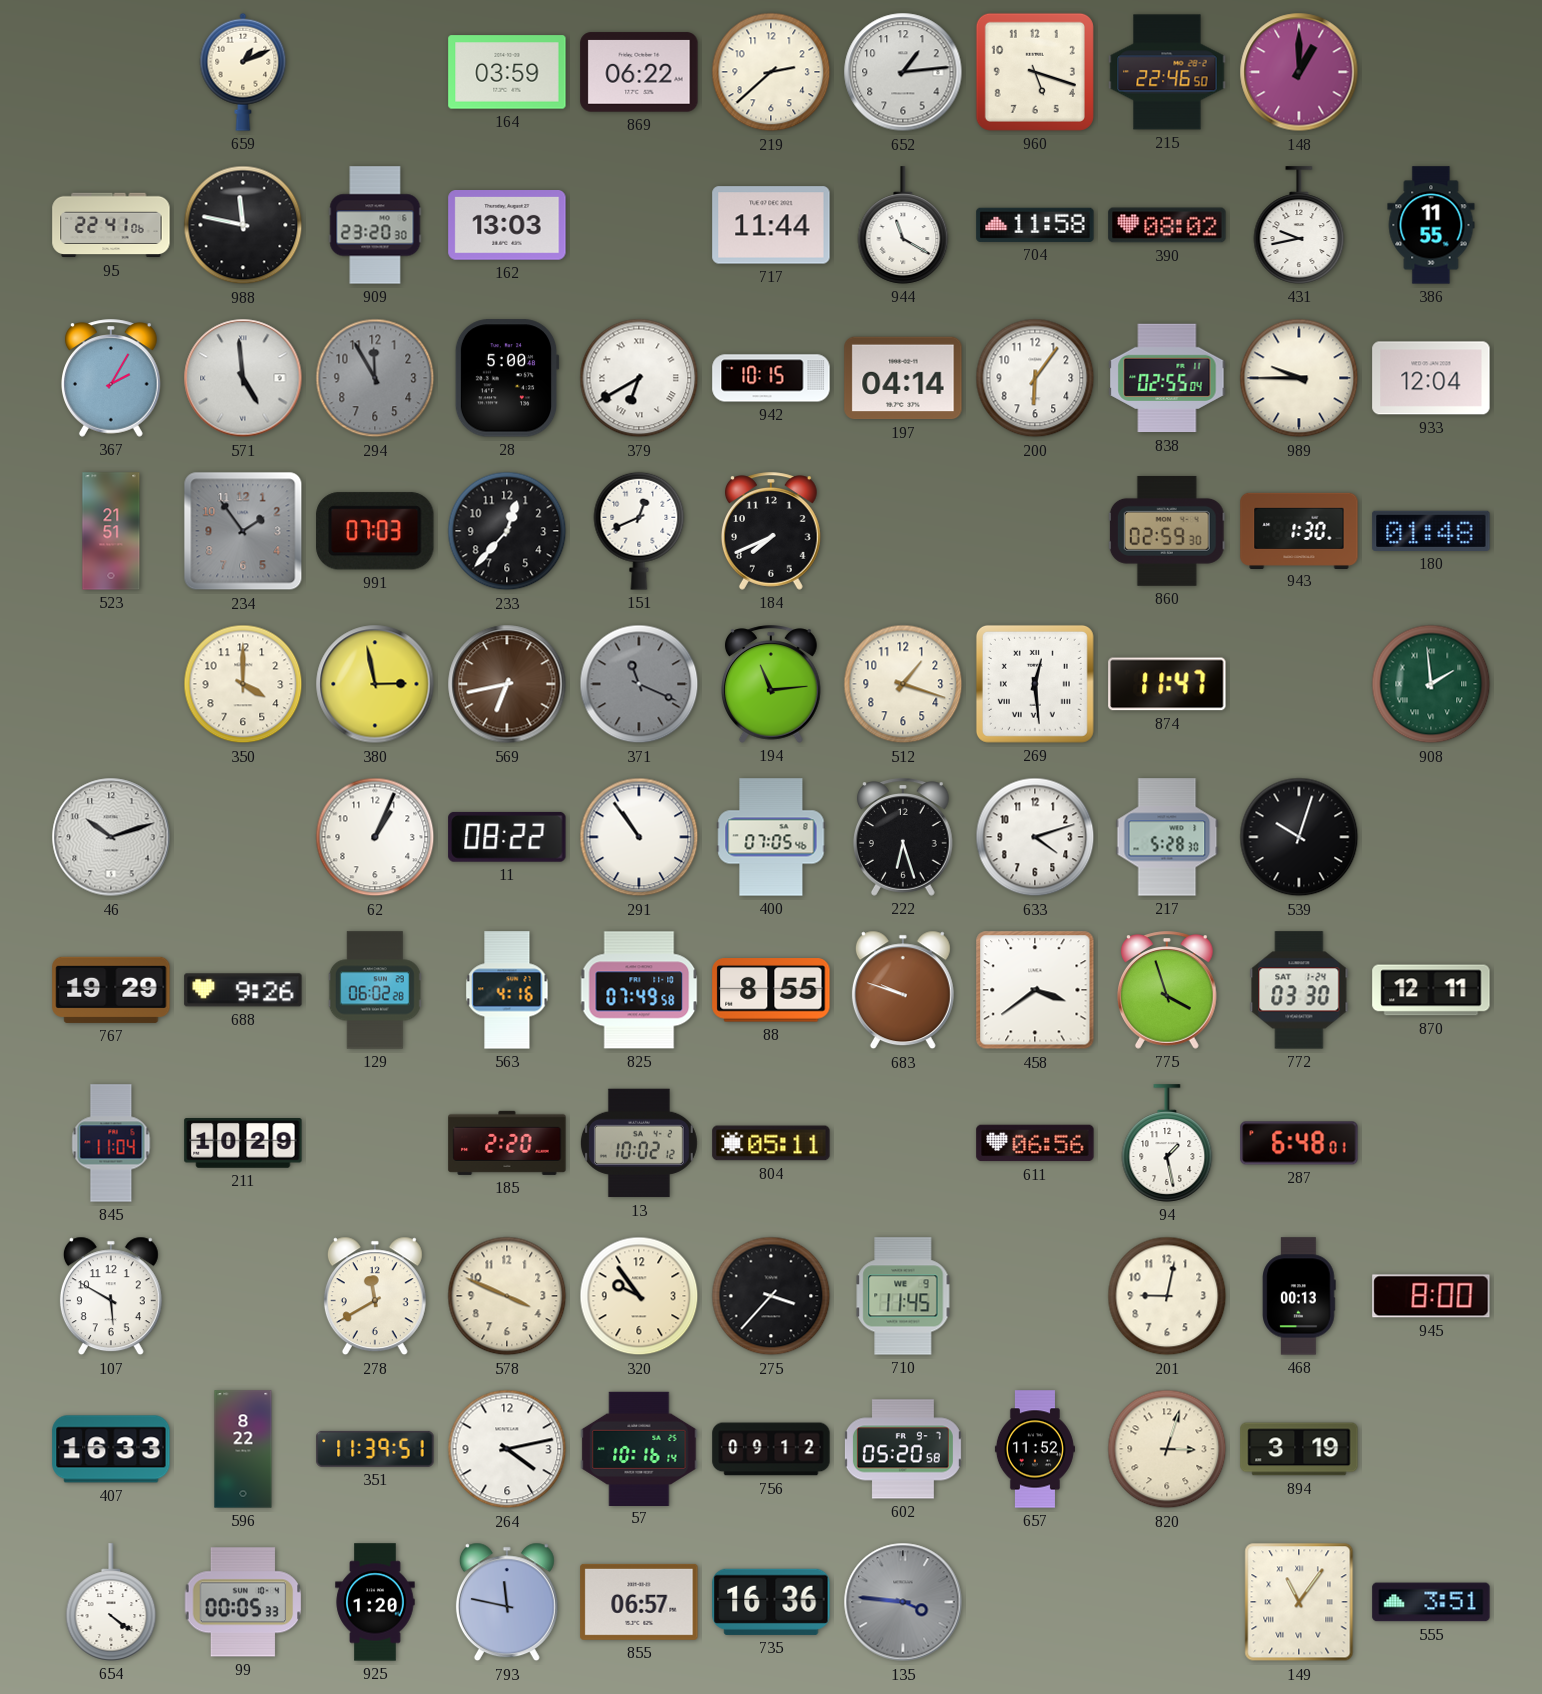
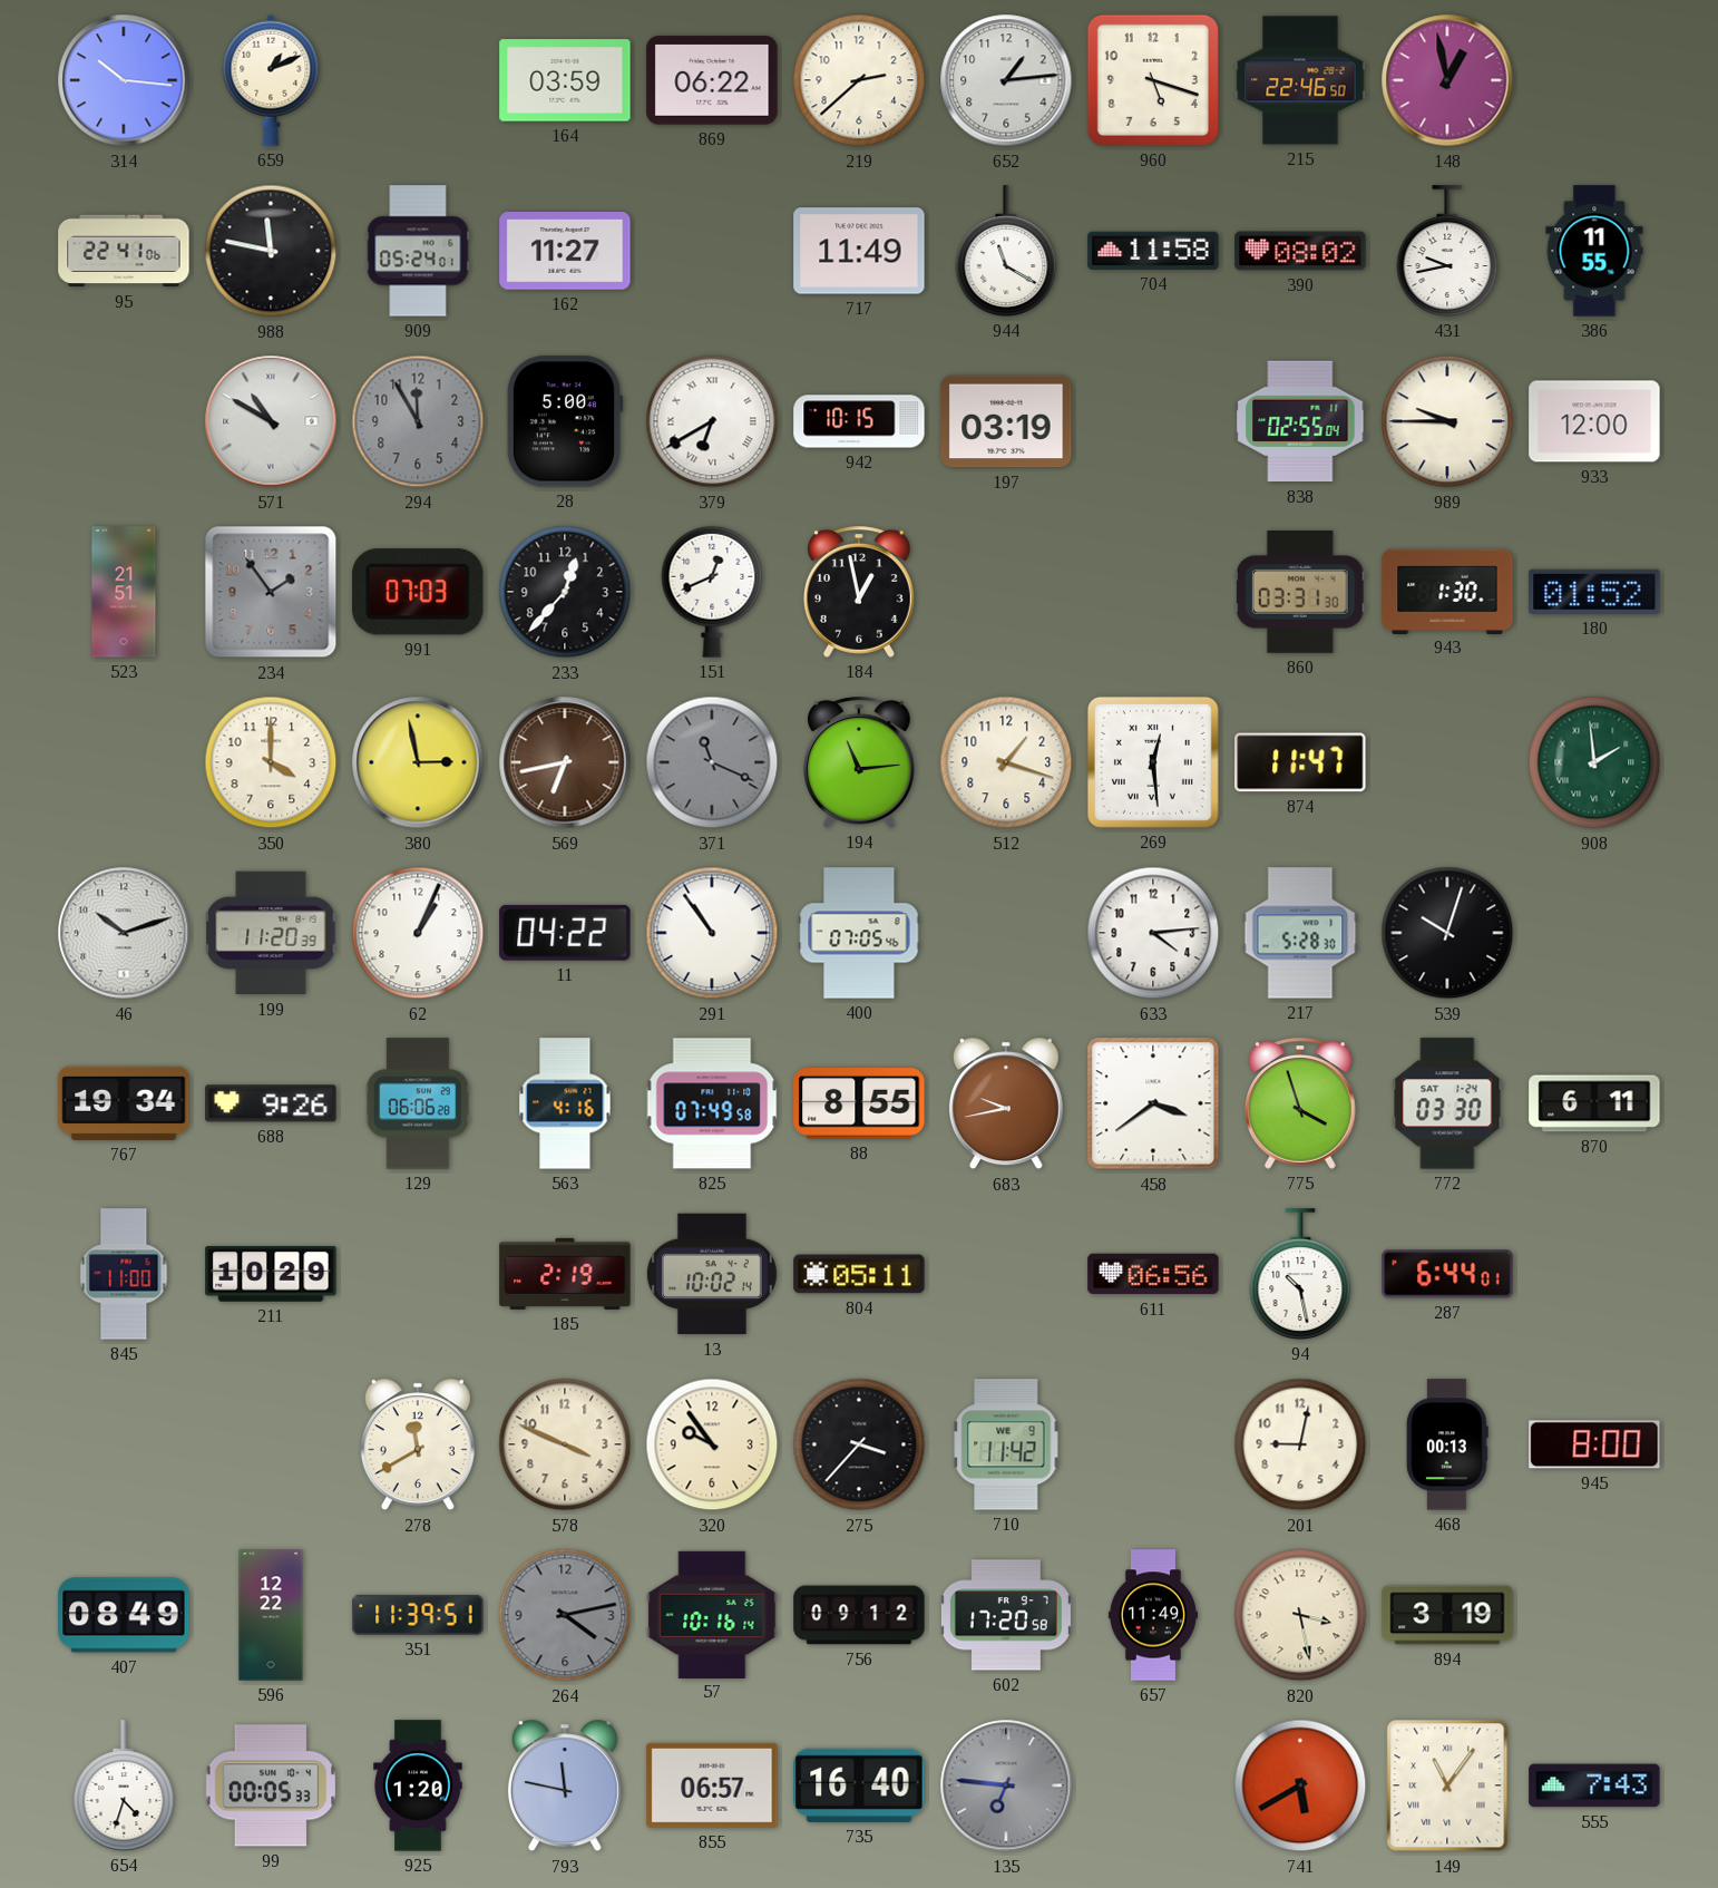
314: none -> 10:16 (124, 80)
148: 1:00 -> 12:58 (1447, 80)
909: 23:20 -> 05:24 (418, 251)
162: 13:03 -> 11:27 (565, 252)
717: 11:44 -> 11:49 (859, 251)
367: 2:05 -> none (112, 378)
571: 4:59 -> 10:50 (271, 421)
197: 04:14 -> 03:19 (1006, 421)
200: 6:06 -> none (1035, 378)
933: 12:04 -> 12:00 (1594, 421)
184: 7:41 -> 12:58 (860, 592)
860: 02:59 -> 03:31 (1300, 592)
180: 01:48 -> 01:52 (1594, 592)
199: none -> 11:20 (271, 933)
11: 08:22 -> 04:22 (565, 933)
222: 6:27 -> none (904, 837)
633: 4:12 -> 4:14 (1153, 933)
767: 19:29 -> 19:34 (124, 1103)
129: 06:02 -> 06:06 (418, 1103)
683: 9:48 -> 9:43 (1006, 1103)
870: 12:11 -> 6:11 (1594, 1103)
845: 11:04 -> 11:00 (124, 1274)
185: 2:20 -> 2:19 (565, 1274)
13: 10:02:12 -> 10:02:14 (712, 1274)
94: 1:28 -> 10:28 (1300, 1274)
287: 6:48 -> 6:44 (1447, 1274)
107: 5:50 -> none (111, 1296)
710: 11:45 -> 11:42 (1006, 1444)
407: 16:33 -> 08:49 (124, 1615)
596: 8:22 -> 12:22 (271, 1615)
264 dial: white -> grey (565, 1615)
602: 05:20 -> 17:20 (1006, 1615)
657: 11:52 -> 11:49 (1153, 1615)
820: 3:03 -> 3:28 (1300, 1615)
654: 4:21 -> 4:33 (124, 1785)
735: 16:36 -> 16:40 (859, 1785)
135: 3:46 -> 6:46 (1006, 1785)
741: none -> 5:40 (1300, 1785)
555: 3:51 -> 7:43 (1594, 1785)
